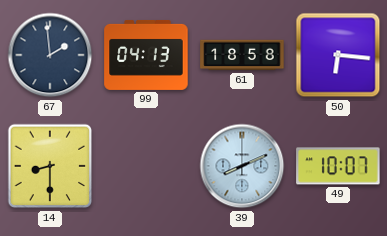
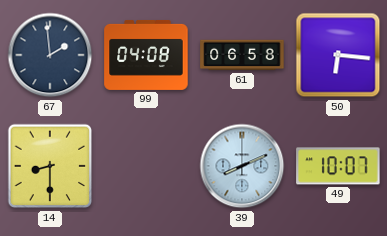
99: 04:13 -> 04:08 (146, 55)
61: 18:58 -> 06:58 (242, 55)
